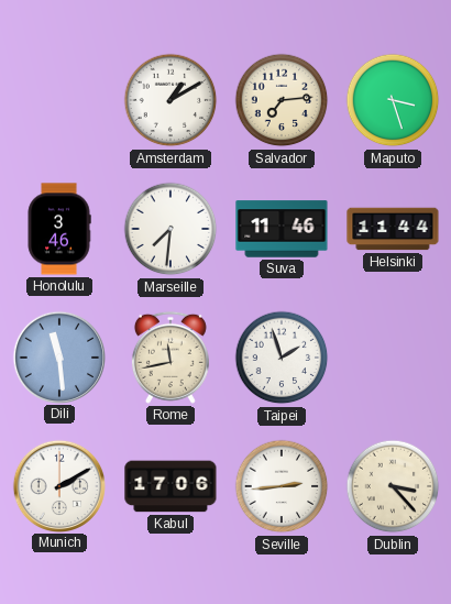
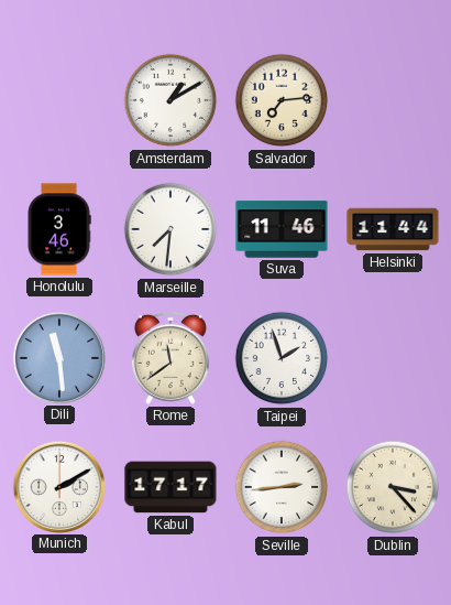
Maputo: 3:27 -> none (393, 100)
Rome: 11:43 -> 11:39 (170, 358)
Kabul: 17:06 -> 17:17 (170, 487)
